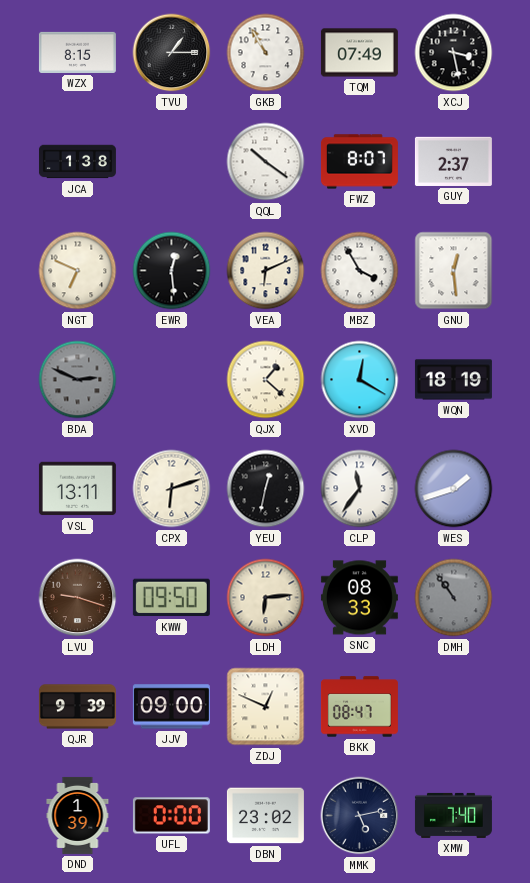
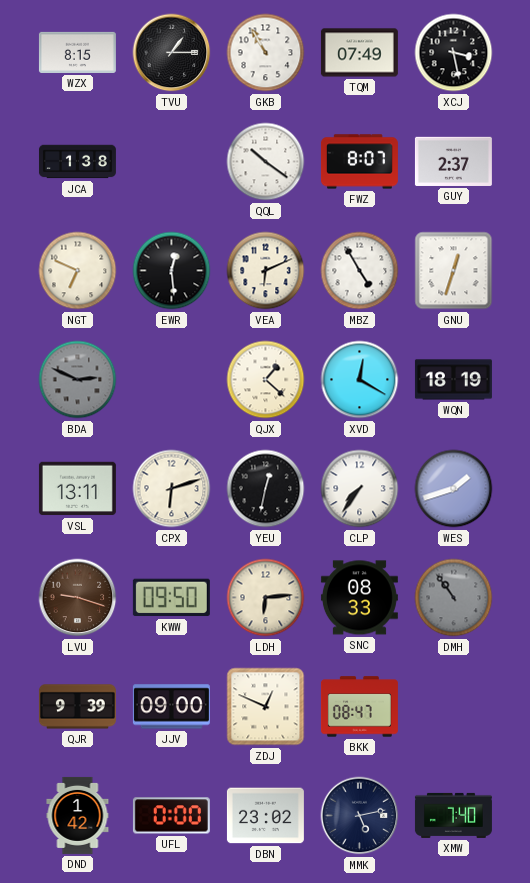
MBZ: 3:55 -> 4:55 (360, 271)
GNU: 12:29 -> 12:33 (454, 271)
CLP: 11:36 -> 7:36 (360, 489)
DND: 1:39 -> 1:42 (78, 815)
